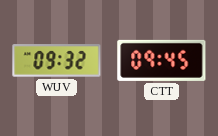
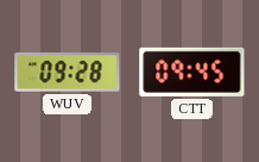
WUV: 09:32 -> 09:28 (68, 73)
